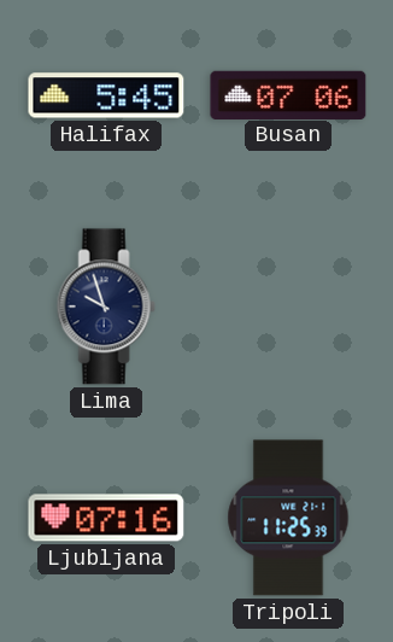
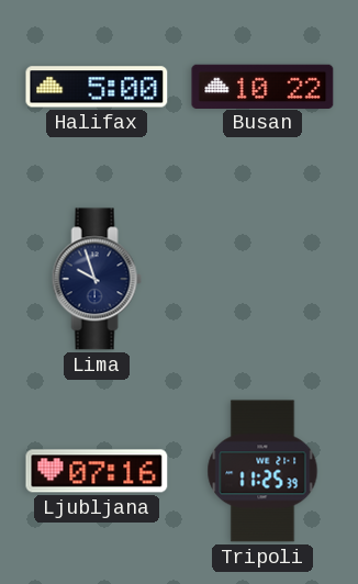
Halifax: 5:45 -> 5:00 (97, 87)
Busan: 07:06 -> 10:22 (262, 86)
